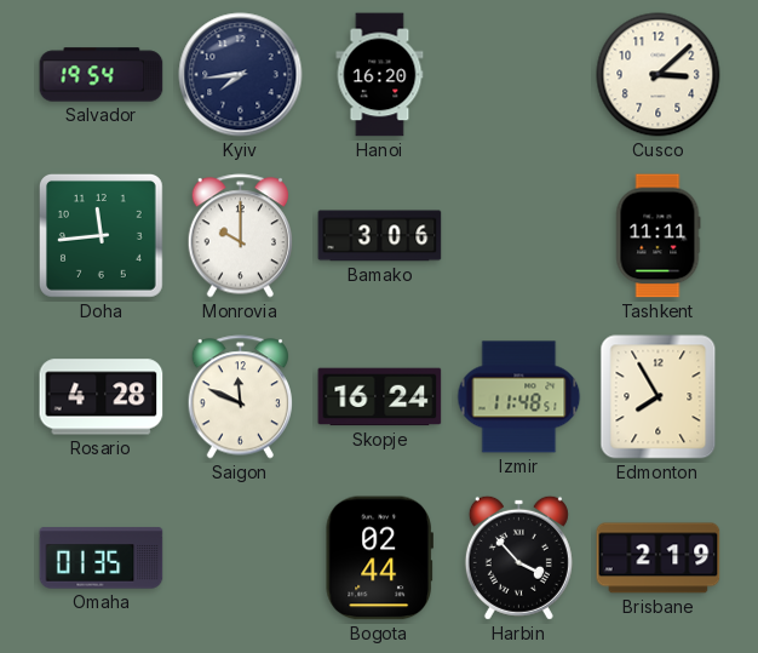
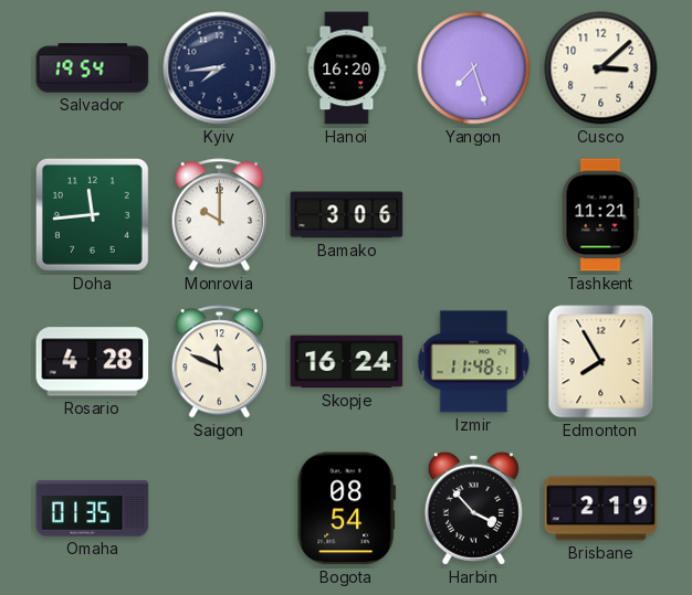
Yangon: none -> 7:27 (474, 68)
Tashkent: 11:11 -> 11:21 (600, 215)
Bogota: 02:44 -> 08:54 (346, 509)
